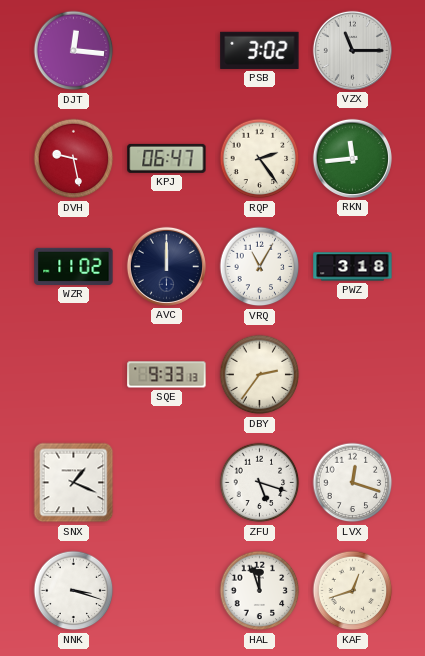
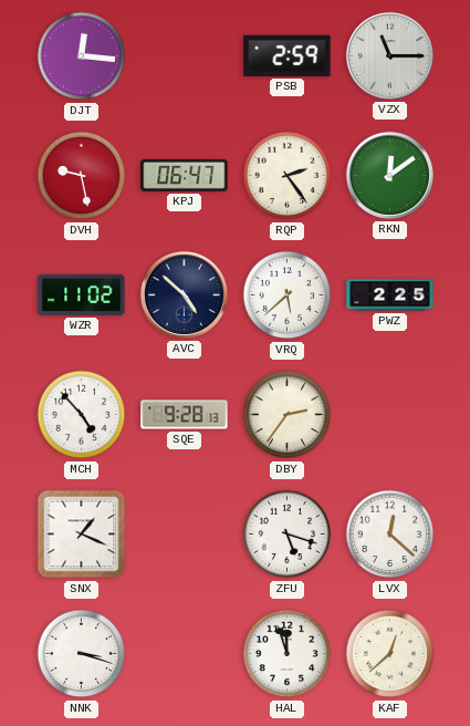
PSB: 3:02 -> 2:59 (288, 55)
RKN: 11:44 -> 12:09 (389, 175)
AVC: 12:00 -> 4:52 (184, 294)
VRQ: 11:05 -> 5:38 (288, 295)
PWZ: 3:18 -> 2:25 (390, 295)
MCH: none -> 4:53 (82, 415)
SQE: 9:33 -> 9:28 (185, 415)
LVX: 12:18 -> 12:22 (390, 535)
KAF: 12:42 -> 12:38 (390, 654)
